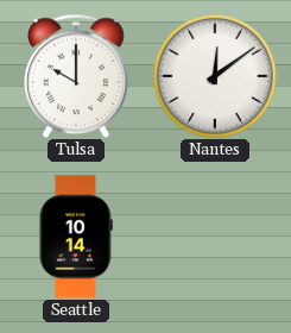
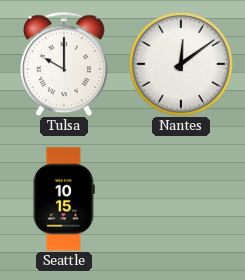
Seattle: 10:14 -> 10:15 (64, 199)
